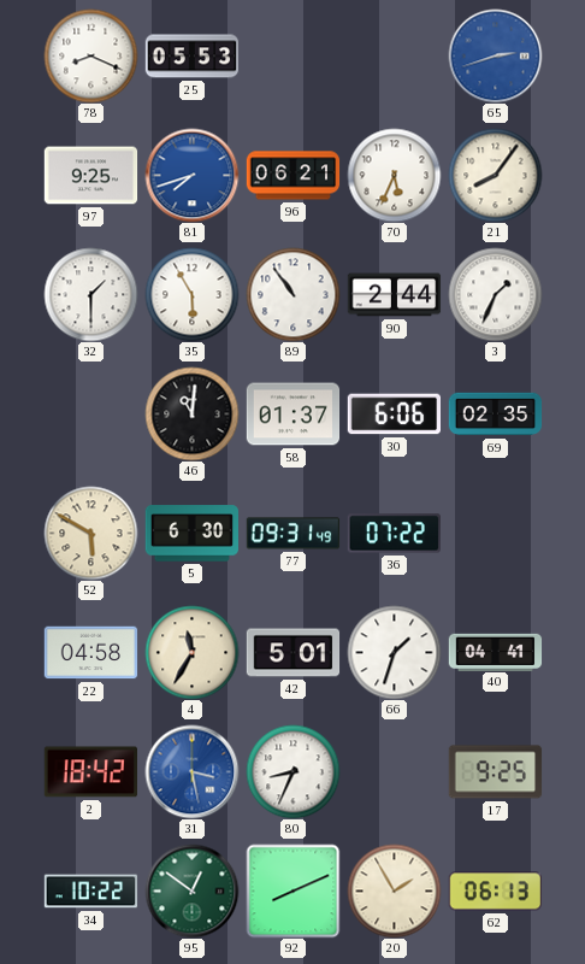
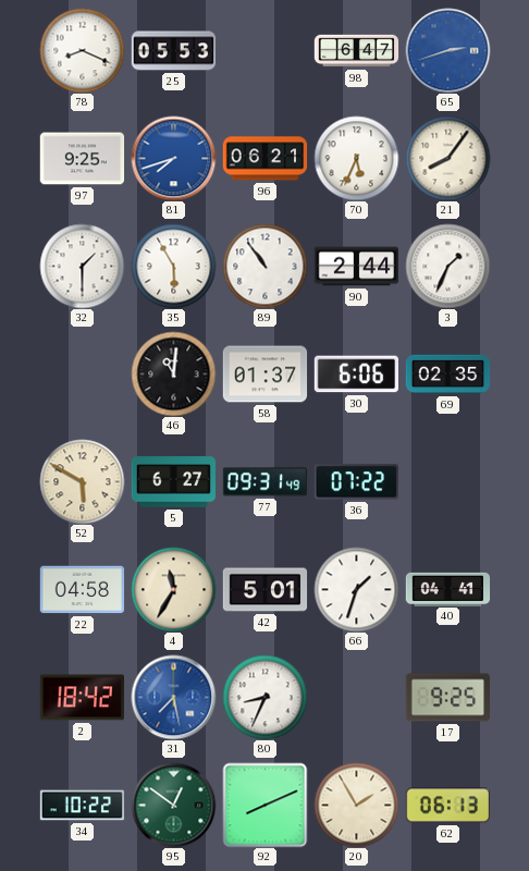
98: none -> 6:47 (356, 51)
5: 6:30 -> 6:27 (173, 482)
31: 3:28 -> 7:28 (173, 697)
